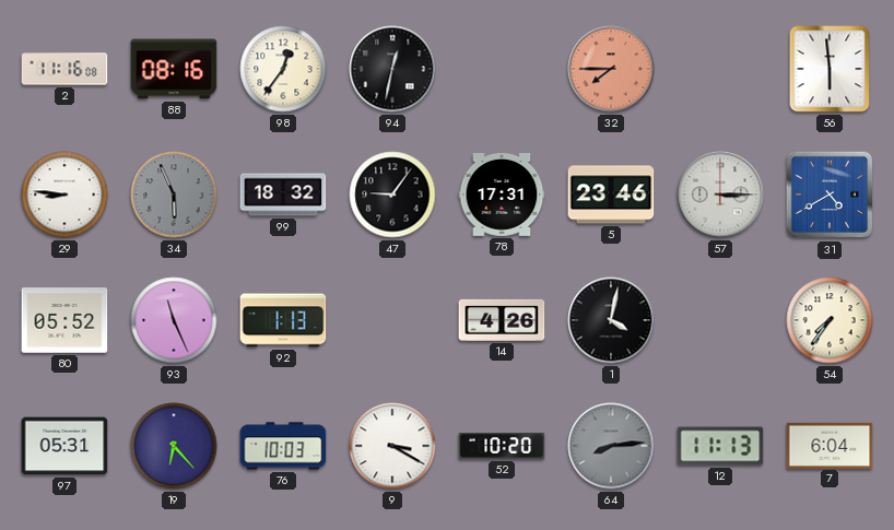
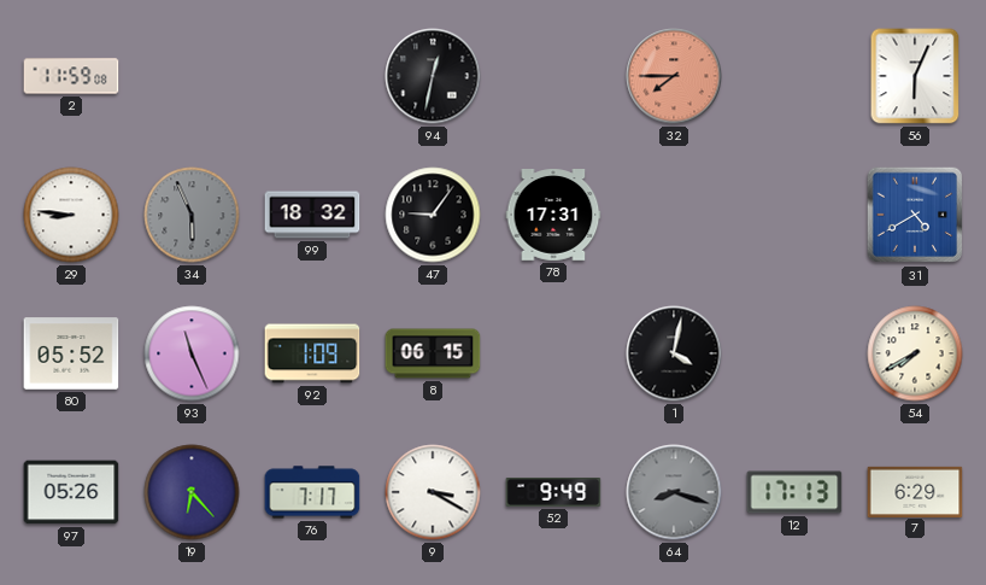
2: 11:16 -> 11:59 (71, 76)
88: 08:16 -> none (174, 69)
98: 12:36 -> none (283, 69)
56: 5:59 -> 6:04 (915, 76)
5: 23:46 -> none (611, 195)
57: 3:15 -> none (720, 195)
92: 1:13 -> 1:09 (312, 353)
8: none -> 06:15 (433, 353)
14: 4:26 -> none (502, 320)
54: 7:36 -> 7:40 (915, 353)
97: 05:31 -> 05:26 (71, 492)
76: 10:03 -> 7:17 (312, 492)
52: 10:20 -> 9:49 (553, 492)
64: 8:14 -> 8:18 (674, 492)
12: 11:13 -> 17:13 (794, 492)
7: 6:04 -> 6:29 (915, 491)
